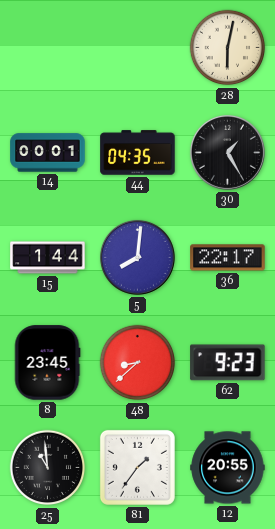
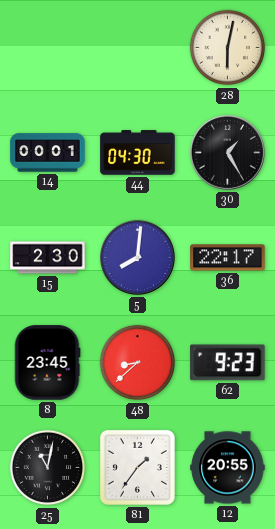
44: 04:35 -> 04:30 (138, 153)
15: 1:44 -> 2:30 (48, 258)
25: 10:59 -> 11:02 (48, 468)
